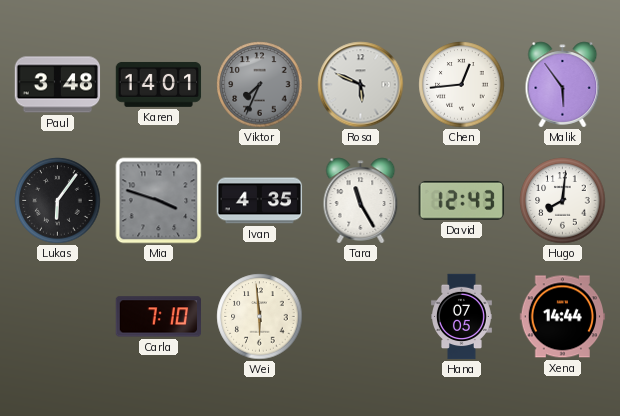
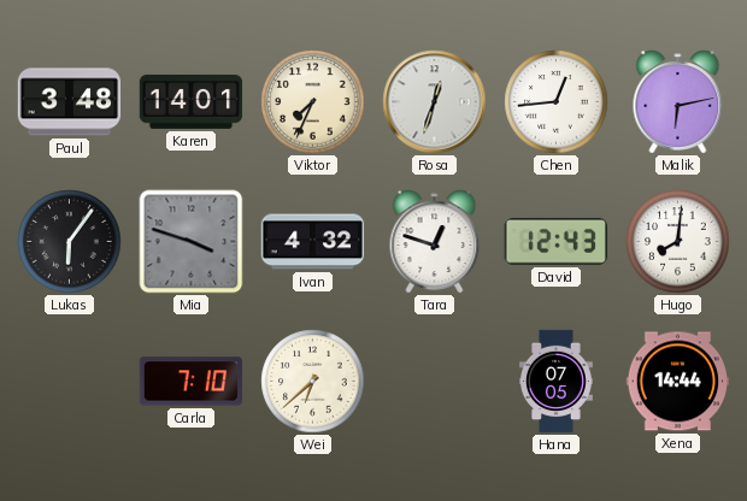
Viktor dial: grey -> cream (313, 102)
Rosa: 5:49 -> 12:33 (435, 102)
Malik: 5:54 -> 6:13 (678, 102)
Ivan: 4:35 -> 4:32 (313, 242)
Tara: 11:25 -> 12:48 (435, 242)
Wei: 5:59 -> 6:38 (313, 382)
